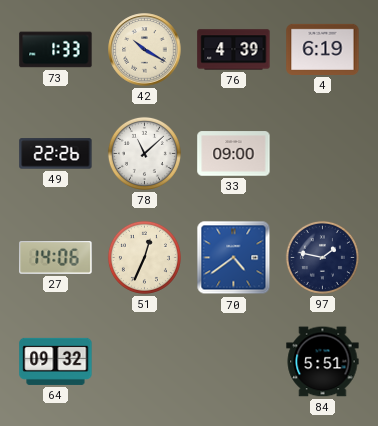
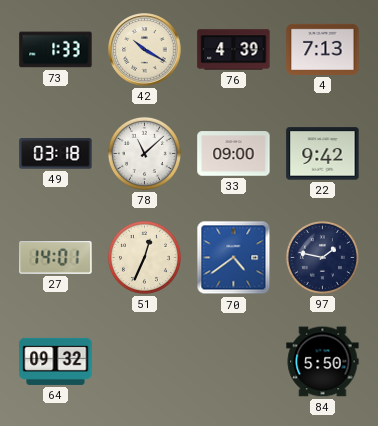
4: 6:19 -> 7:13 (323, 49)
49: 22:26 -> 03:18 (56, 154)
22: none -> 9:42 (323, 154)
27: 14:06 -> 14:01 (56, 258)
84: 5:51 -> 5:50 (323, 362)
